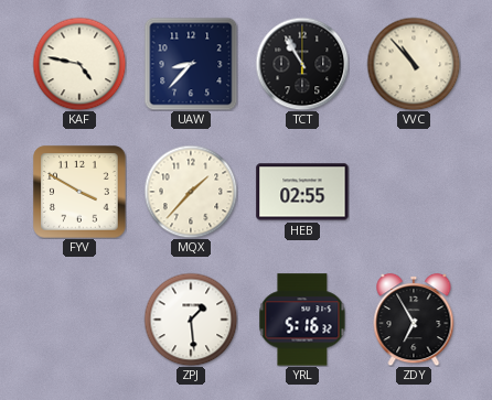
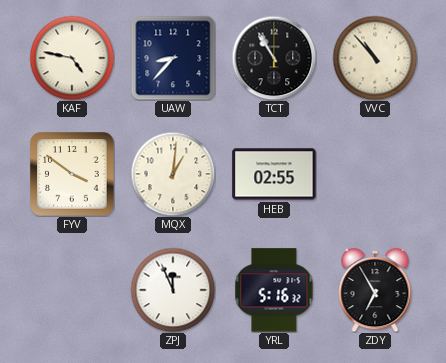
FYV: 3:50 -> 3:51 (72, 174)
MQX: 1:37 -> 1:01 (173, 174)
ZPJ: 1:29 -> 11:56 (173, 290)
